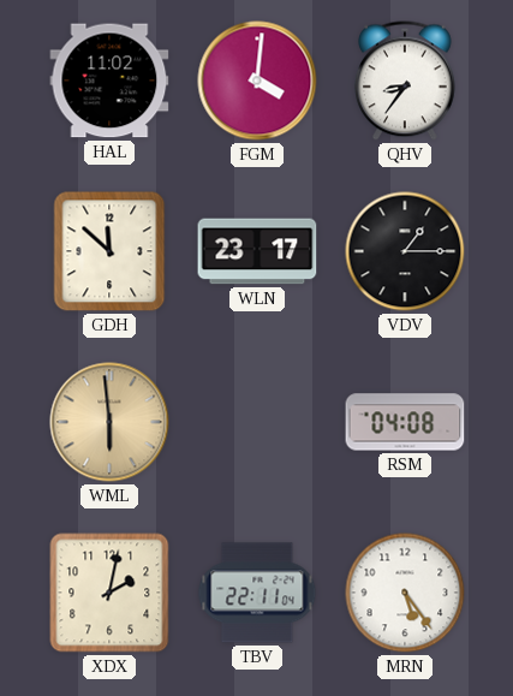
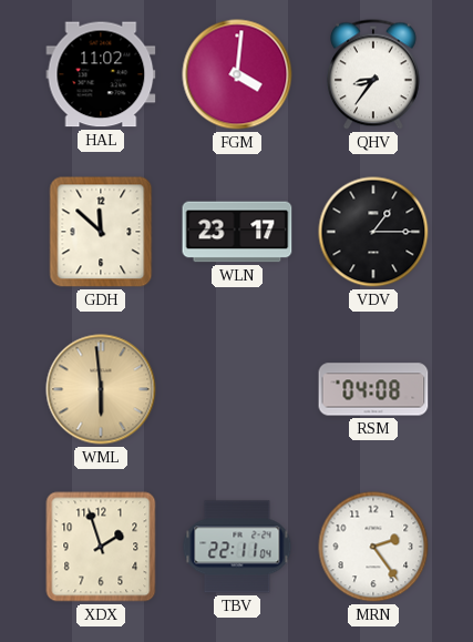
XDX: 2:02 -> 1:57 (101, 547)
MRN: 5:24 -> 2:24 (373, 547)
